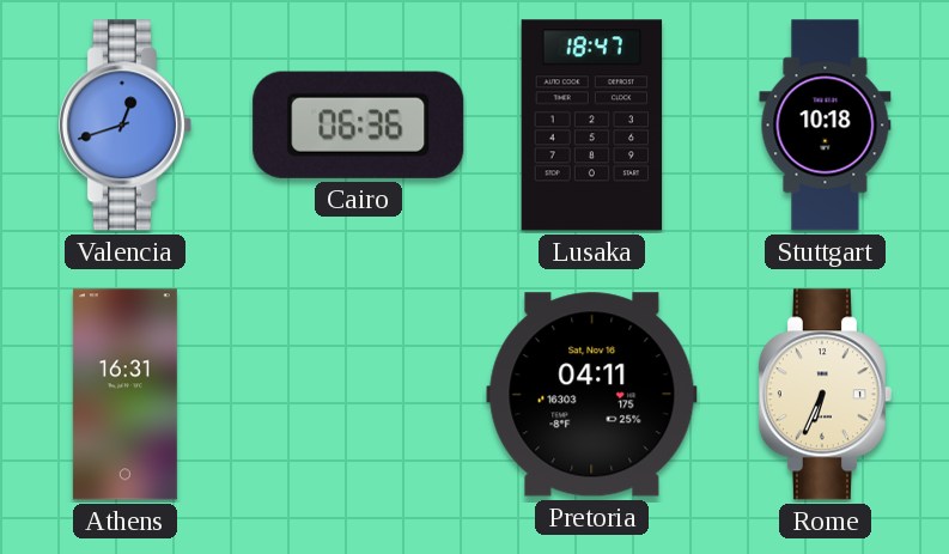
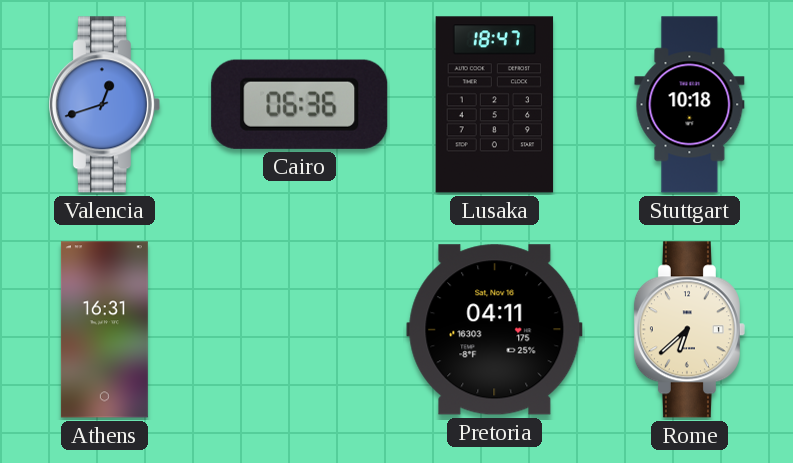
Rome: 6:34 -> 6:38 (689, 330)
